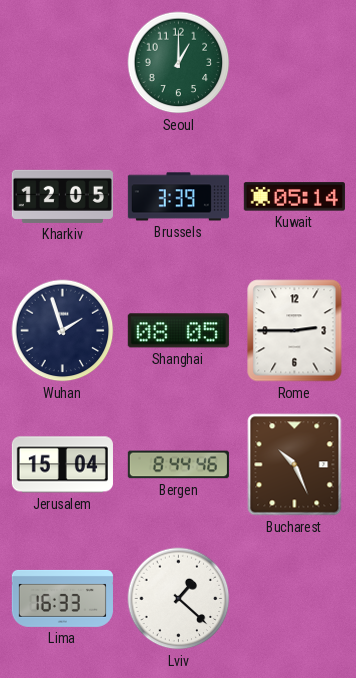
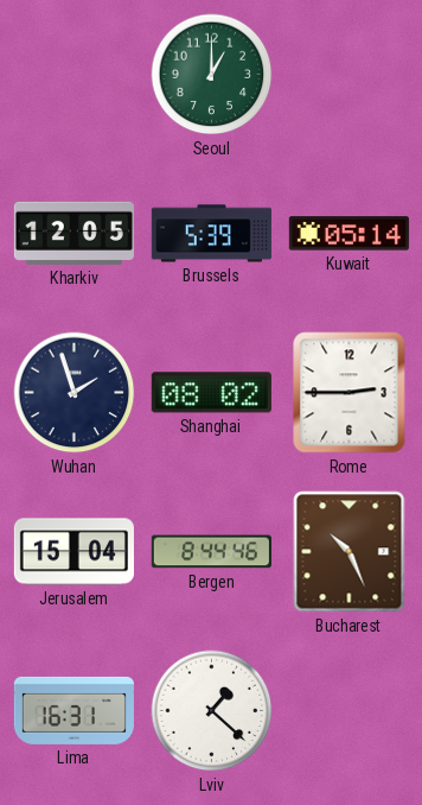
Brussels: 3:39 -> 5:39 (211, 234)
Shanghai: 08:05 -> 08:02 (211, 393)
Lima: 16:33 -> 16:31 (73, 710)
